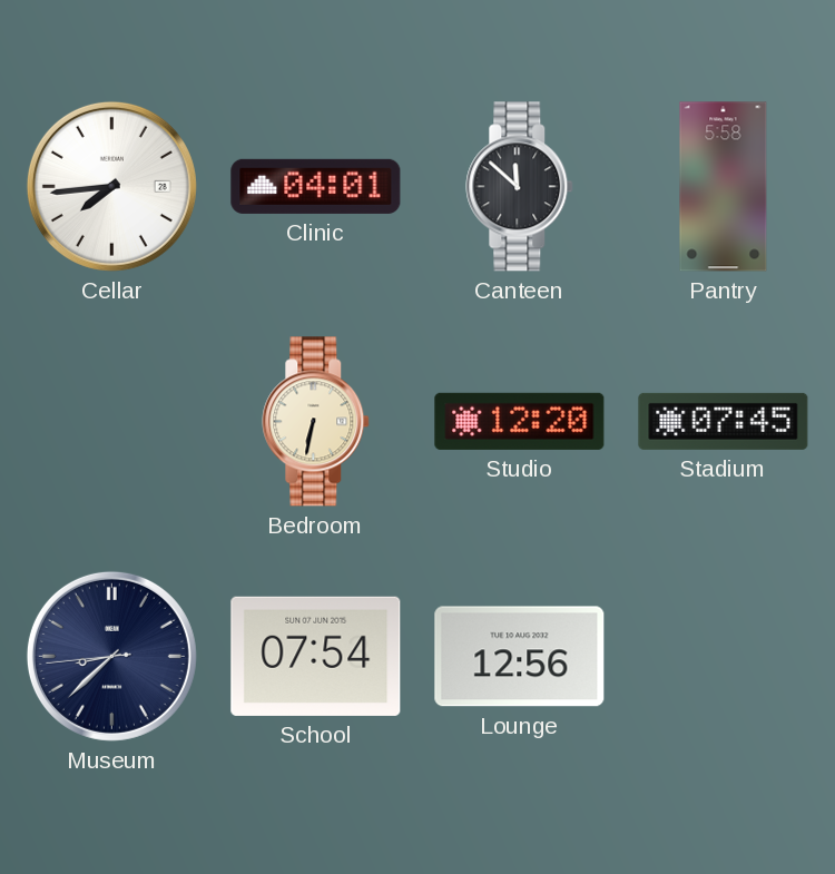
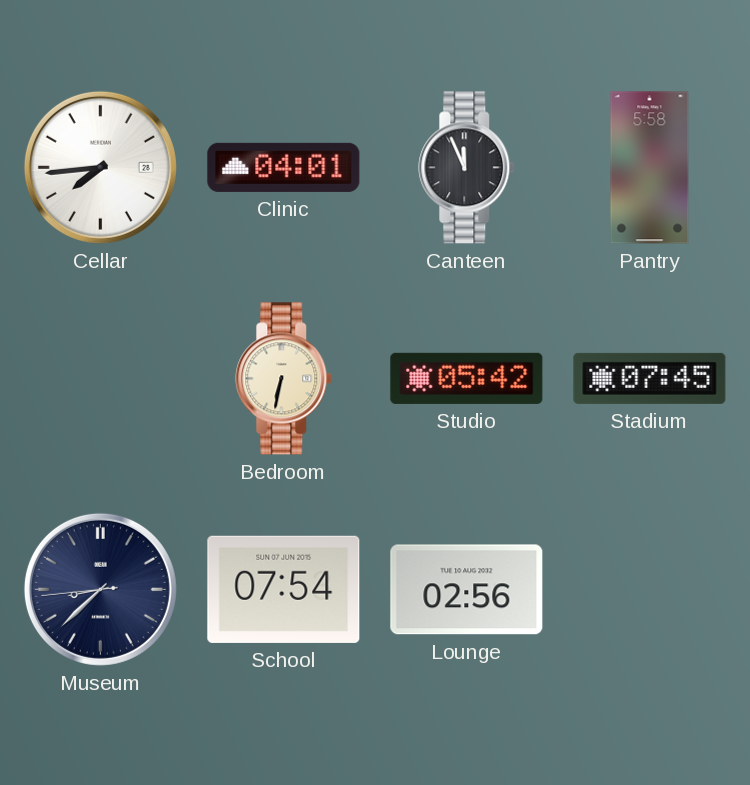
Canteen: 11:52 -> 11:56 (467, 168)
Studio: 12:20 -> 05:42 (467, 378)
Lounge: 12:56 -> 02:56 (467, 590)
